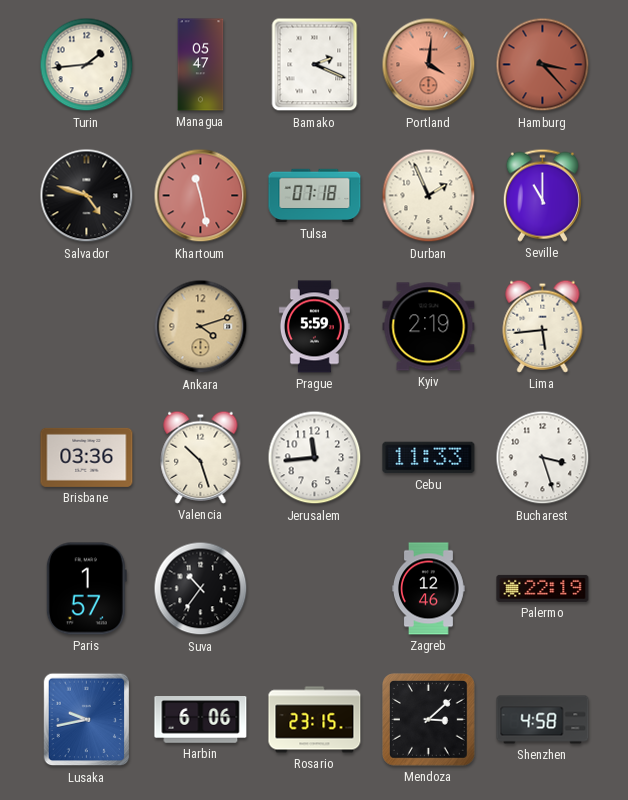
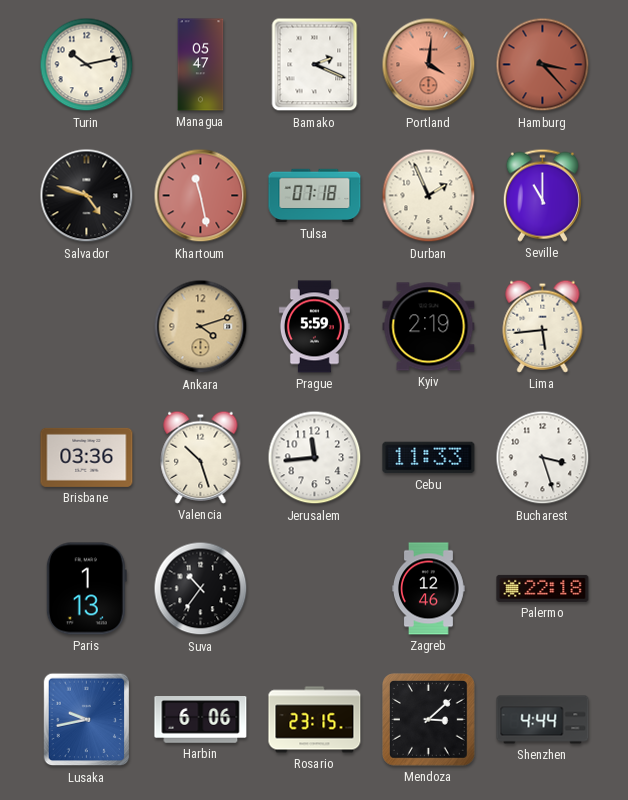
Turin: 1:44 -> 10:13 (87, 65)
Paris: 1:57 -> 1:13 (86, 589)
Palermo: 22:19 -> 22:18 (543, 588)
Shenzhen: 4:58 -> 4:44 (543, 720)
